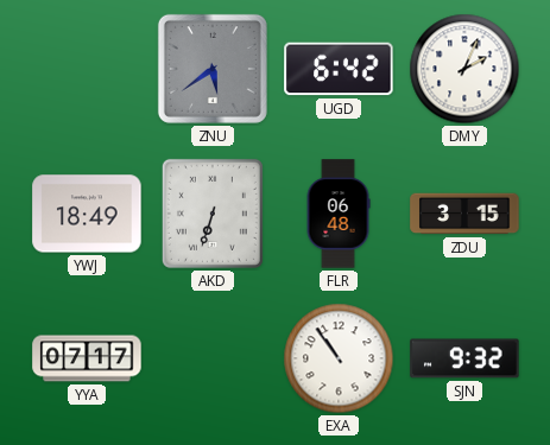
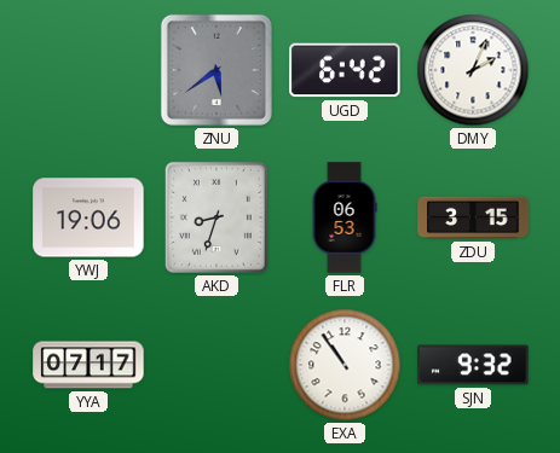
YWJ: 18:49 -> 19:06 (88, 217)
AKD: 6:33 -> 8:33 (217, 217)
FLR: 06:48 -> 06:53 (345, 217)
